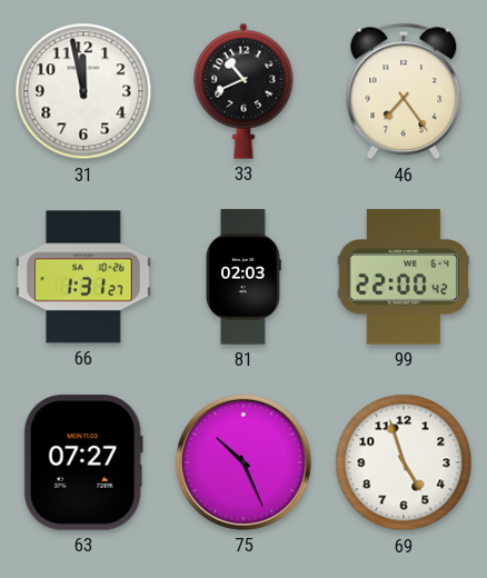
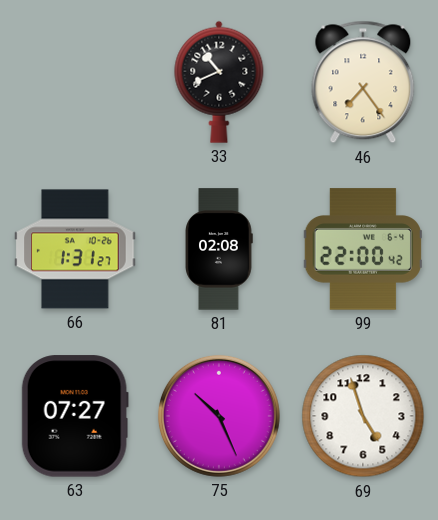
31: 11:58 -> none (83, 91)
81: 02:03 -> 02:08 (219, 249)
